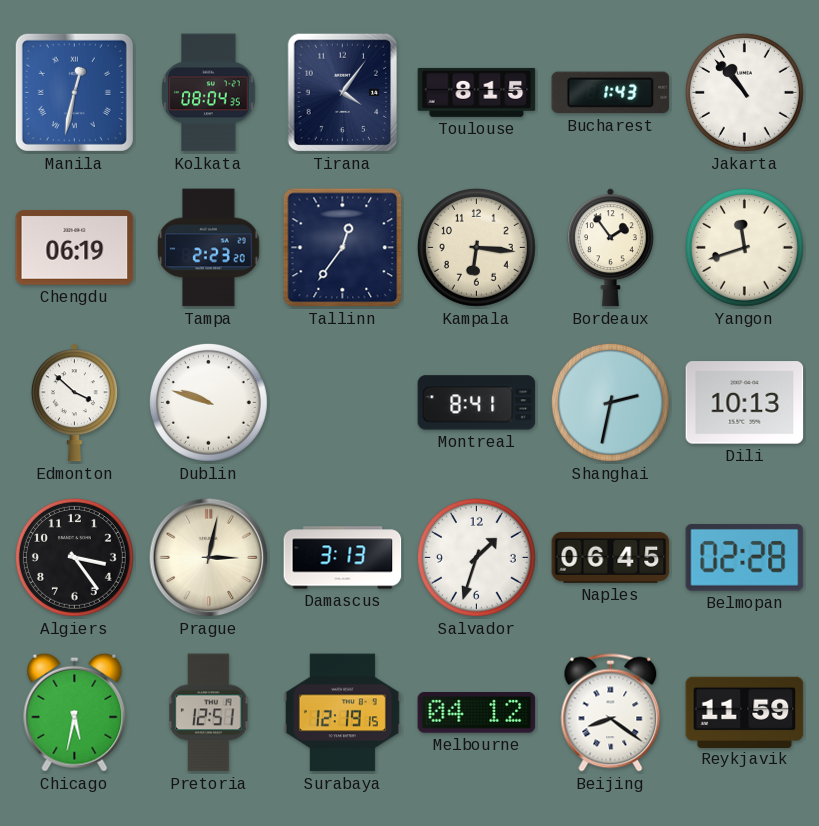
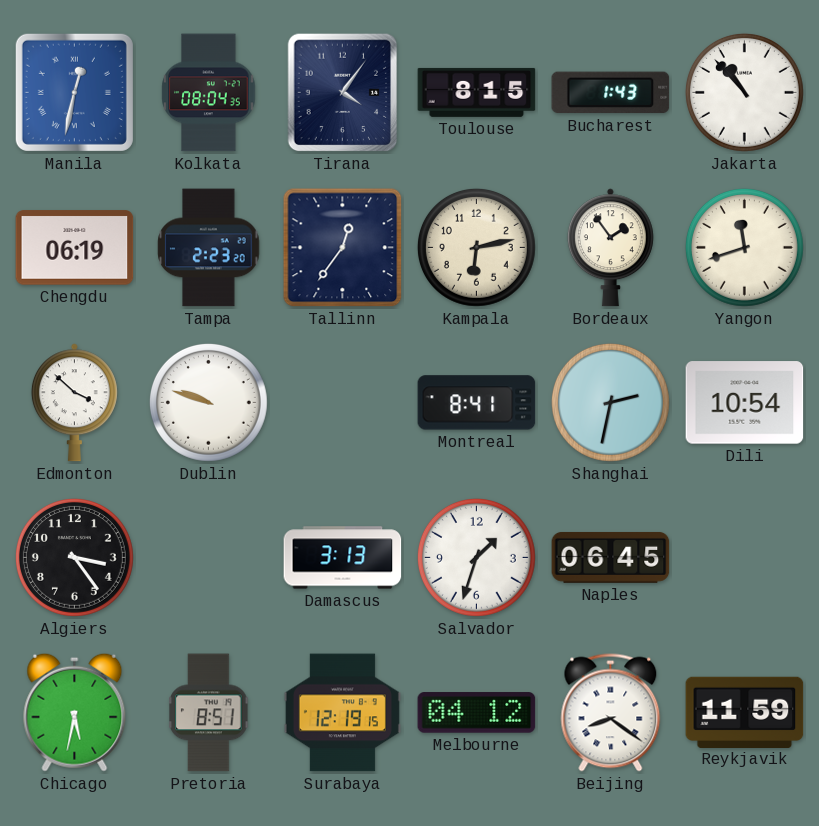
Kampala: 6:16 -> 6:13 (476, 247)
Dili: 10:13 -> 10:54 (745, 403)
Prague: 3:02 -> none (209, 558)
Belmopan: 02:28 -> none (745, 557)
Pretoria: 12:51 -> 8:51 (209, 713)
